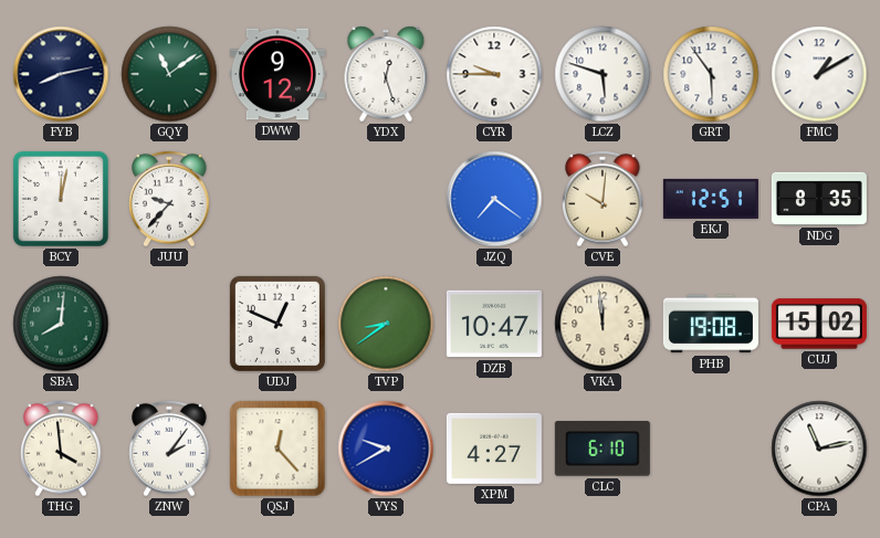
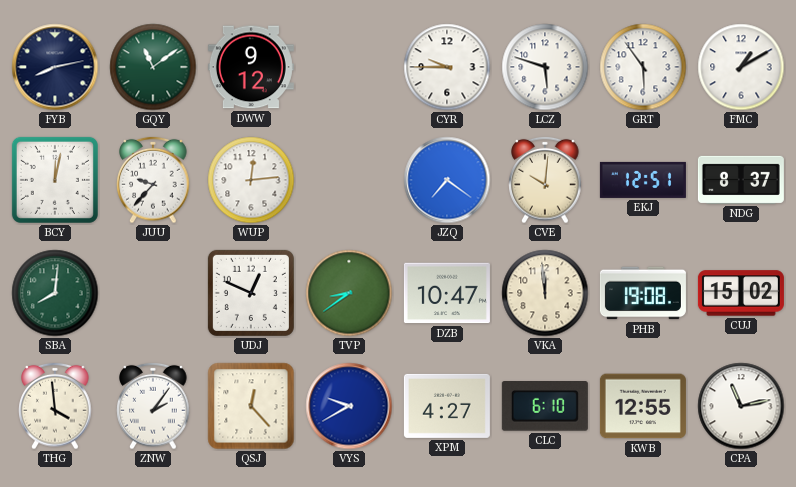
YDX: 12:27 -> none (386, 74)
WUP: none -> 12:14 (251, 180)
NDG: 8:35 -> 8:37 (741, 180)
KWB: none -> 12:55 (643, 406)
